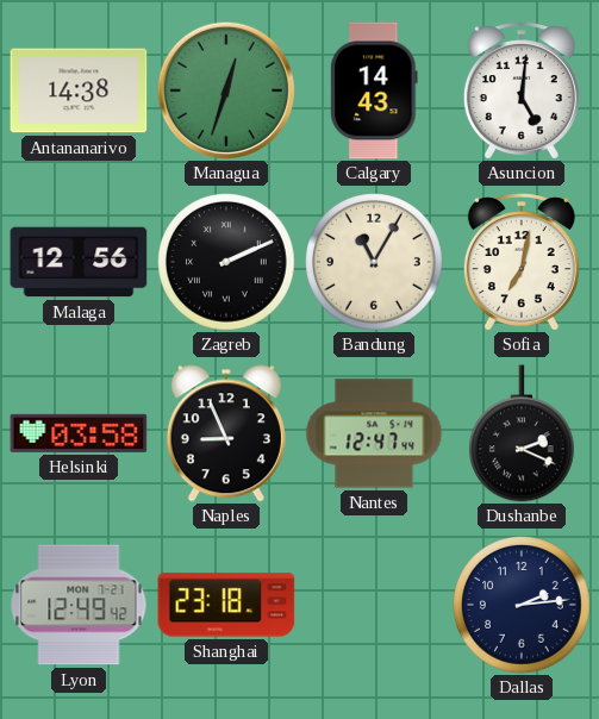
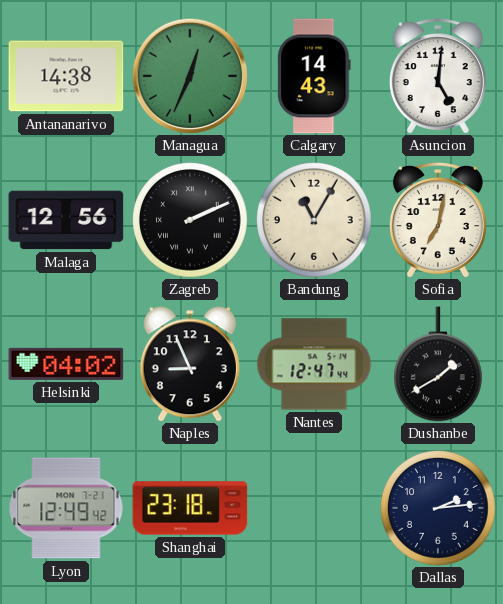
Managua: 12:33 -> 12:34 (189, 75)
Helsinki: 03:58 -> 04:02 (66, 364)
Dushanbe: 2:19 -> 1:40 (439, 364)
